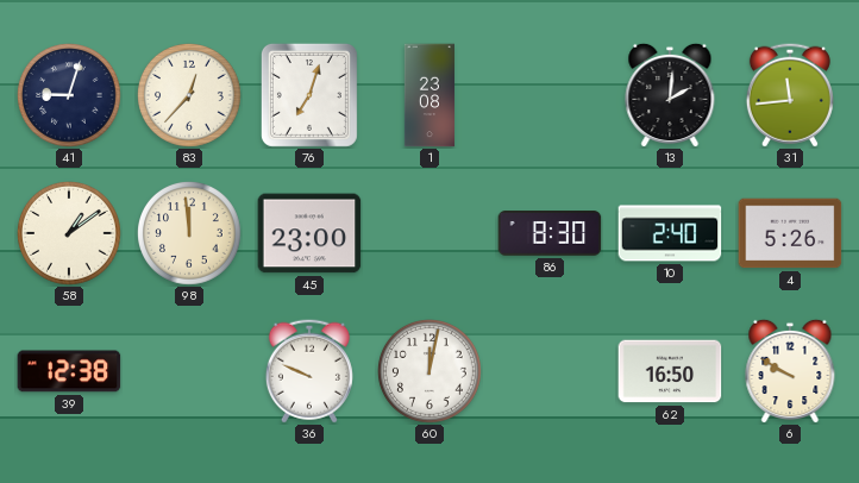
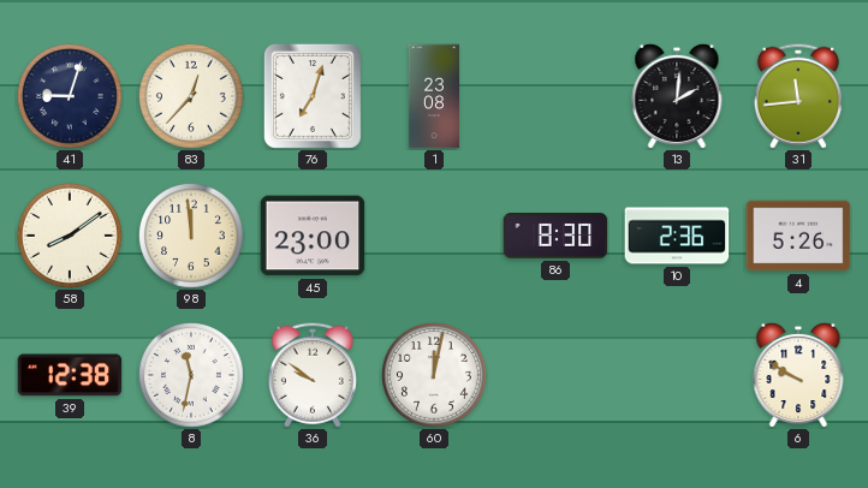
58: 1:09 -> 8:09 (71, 237)
10: 2:40 -> 2:36 (677, 236)
8: none -> 11:32 (192, 376)
36: 9:49 -> 9:51 (313, 375)
62: 16:50 -> none (670, 371)
